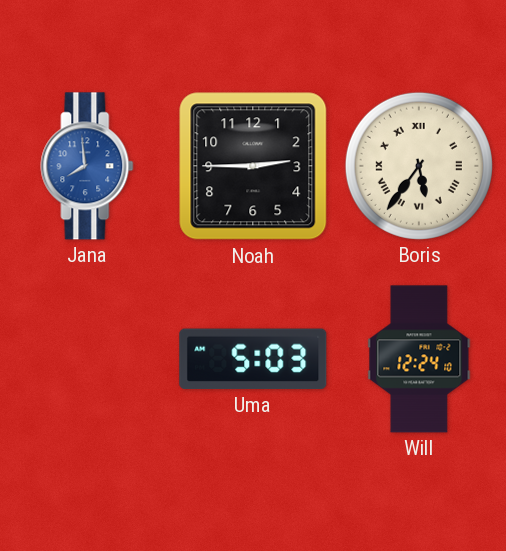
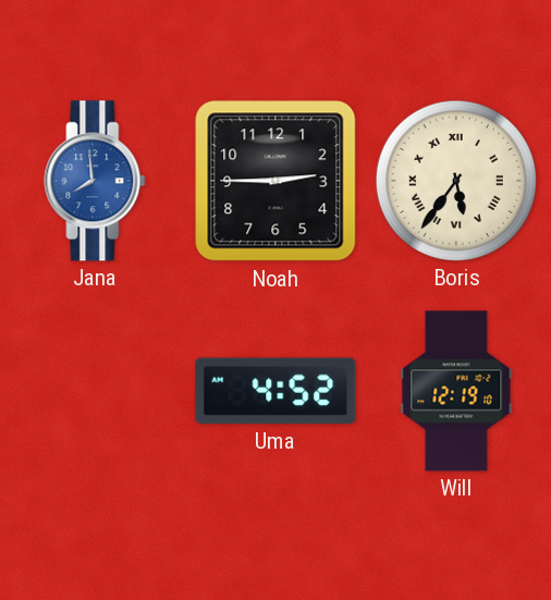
Uma: 5:03 -> 4:52 (275, 391)
Will: 12:24 -> 12:19 (456, 391)
